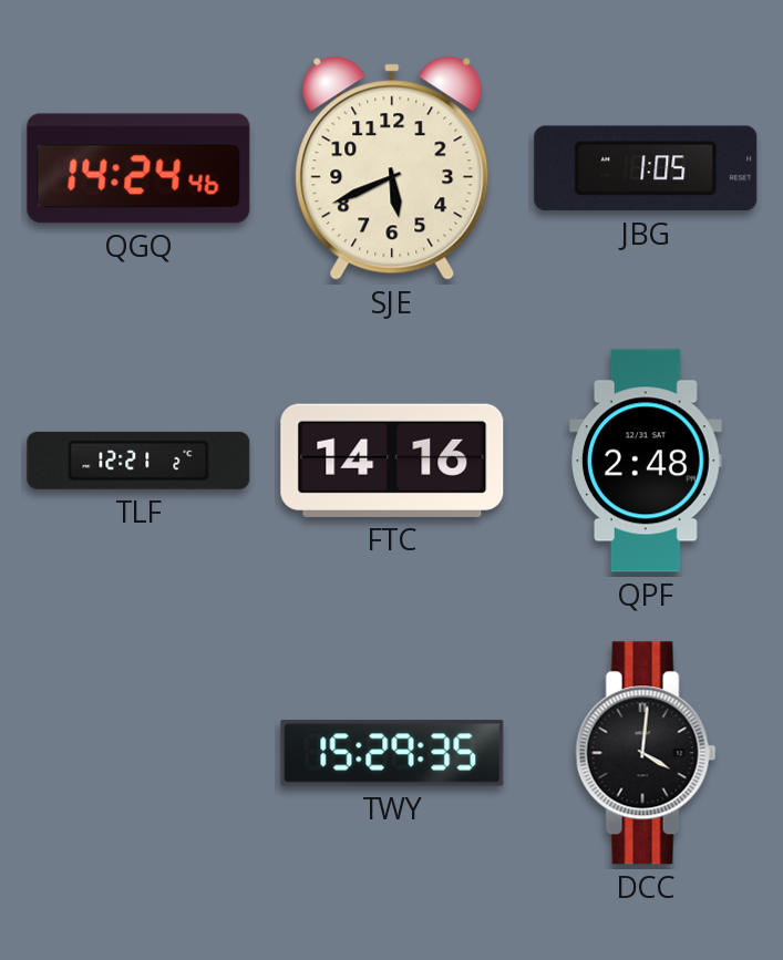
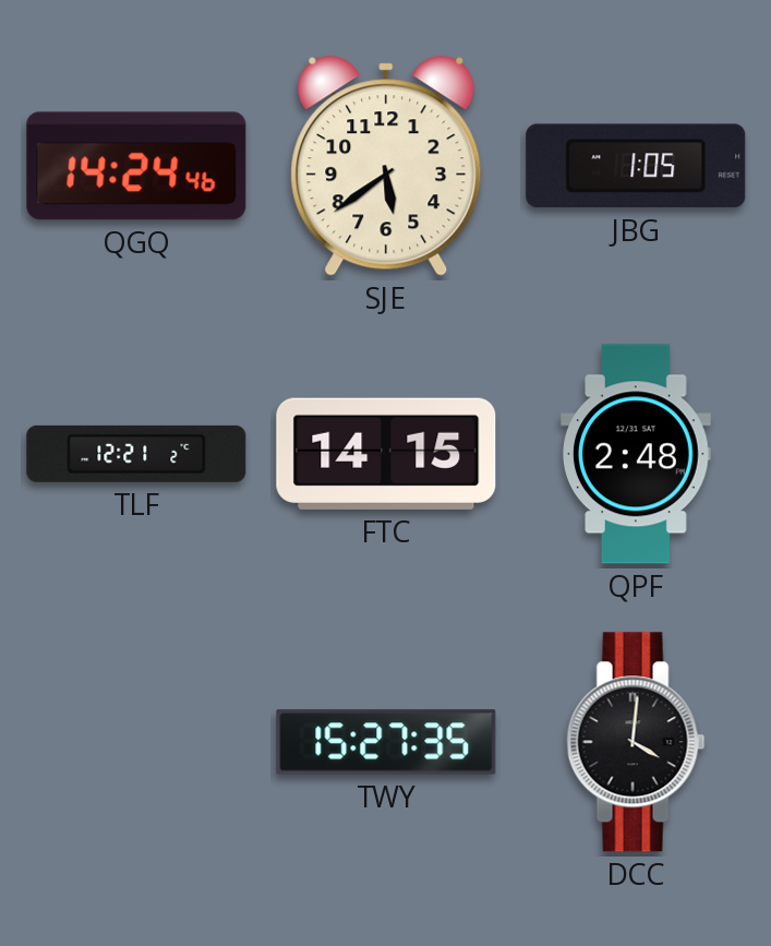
SJE: 5:41 -> 5:39 (386, 166)
FTC: 14:16 -> 14:15 (386, 454)
TWY: 15:29 -> 15:27 (386, 742)
